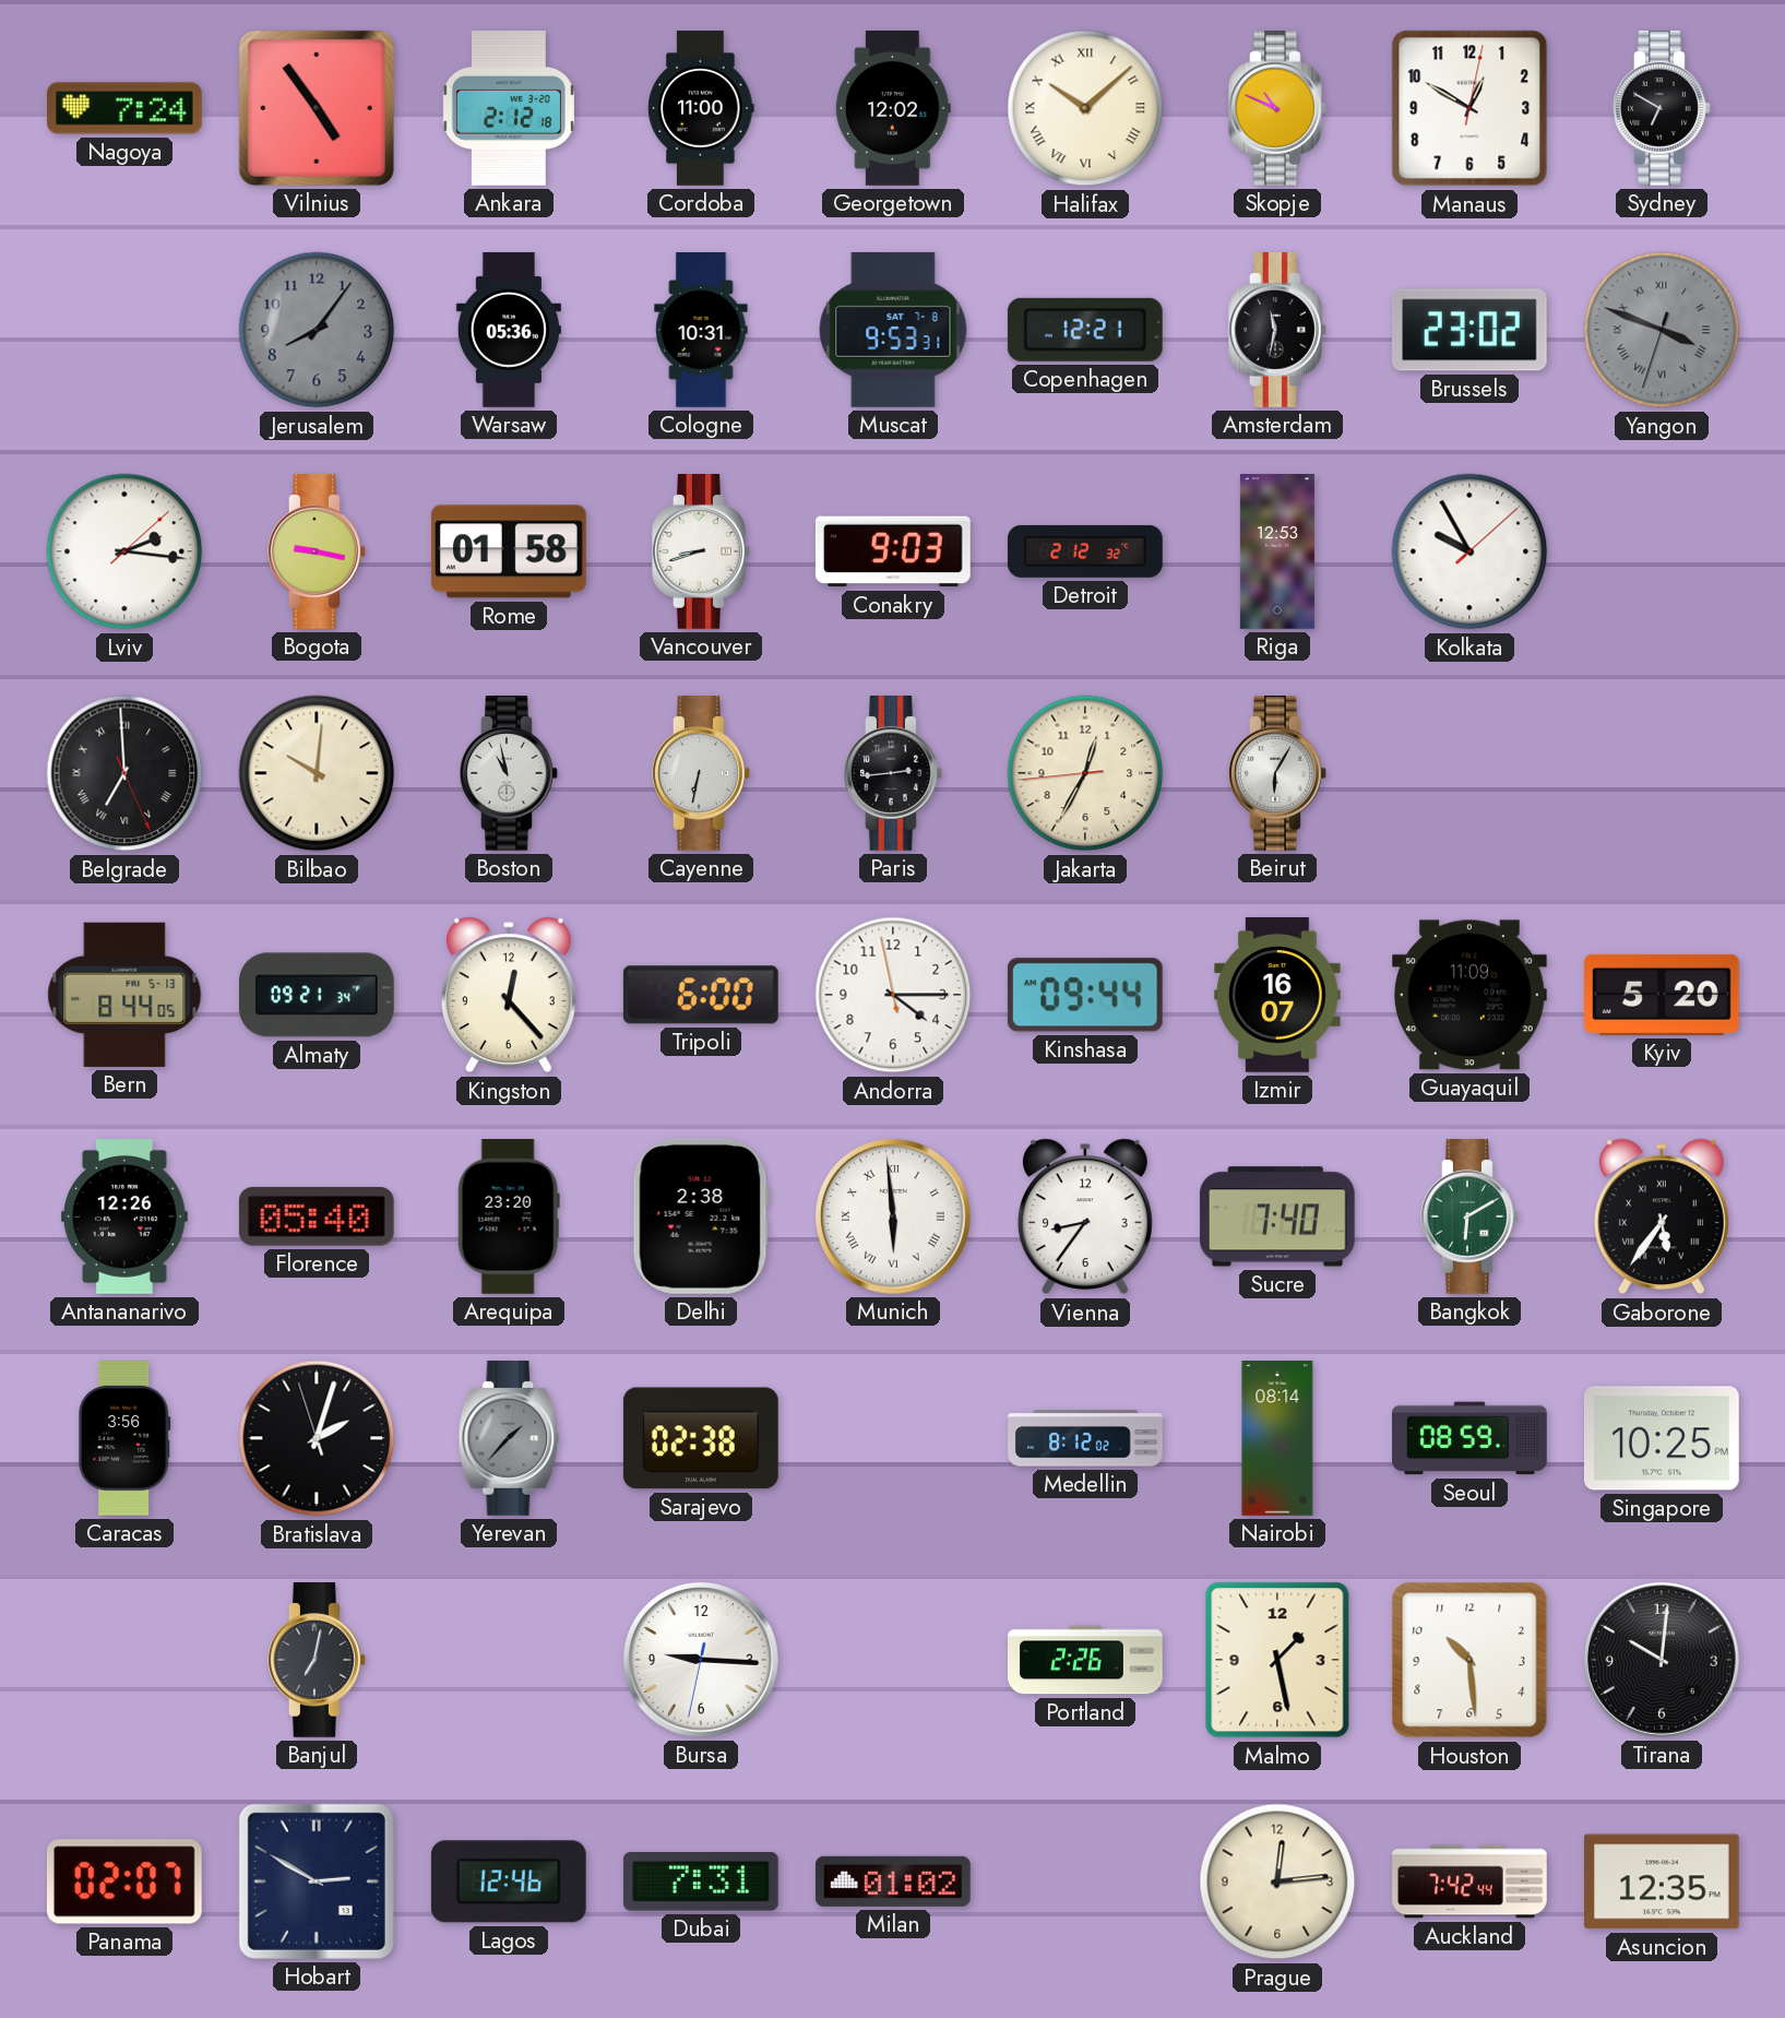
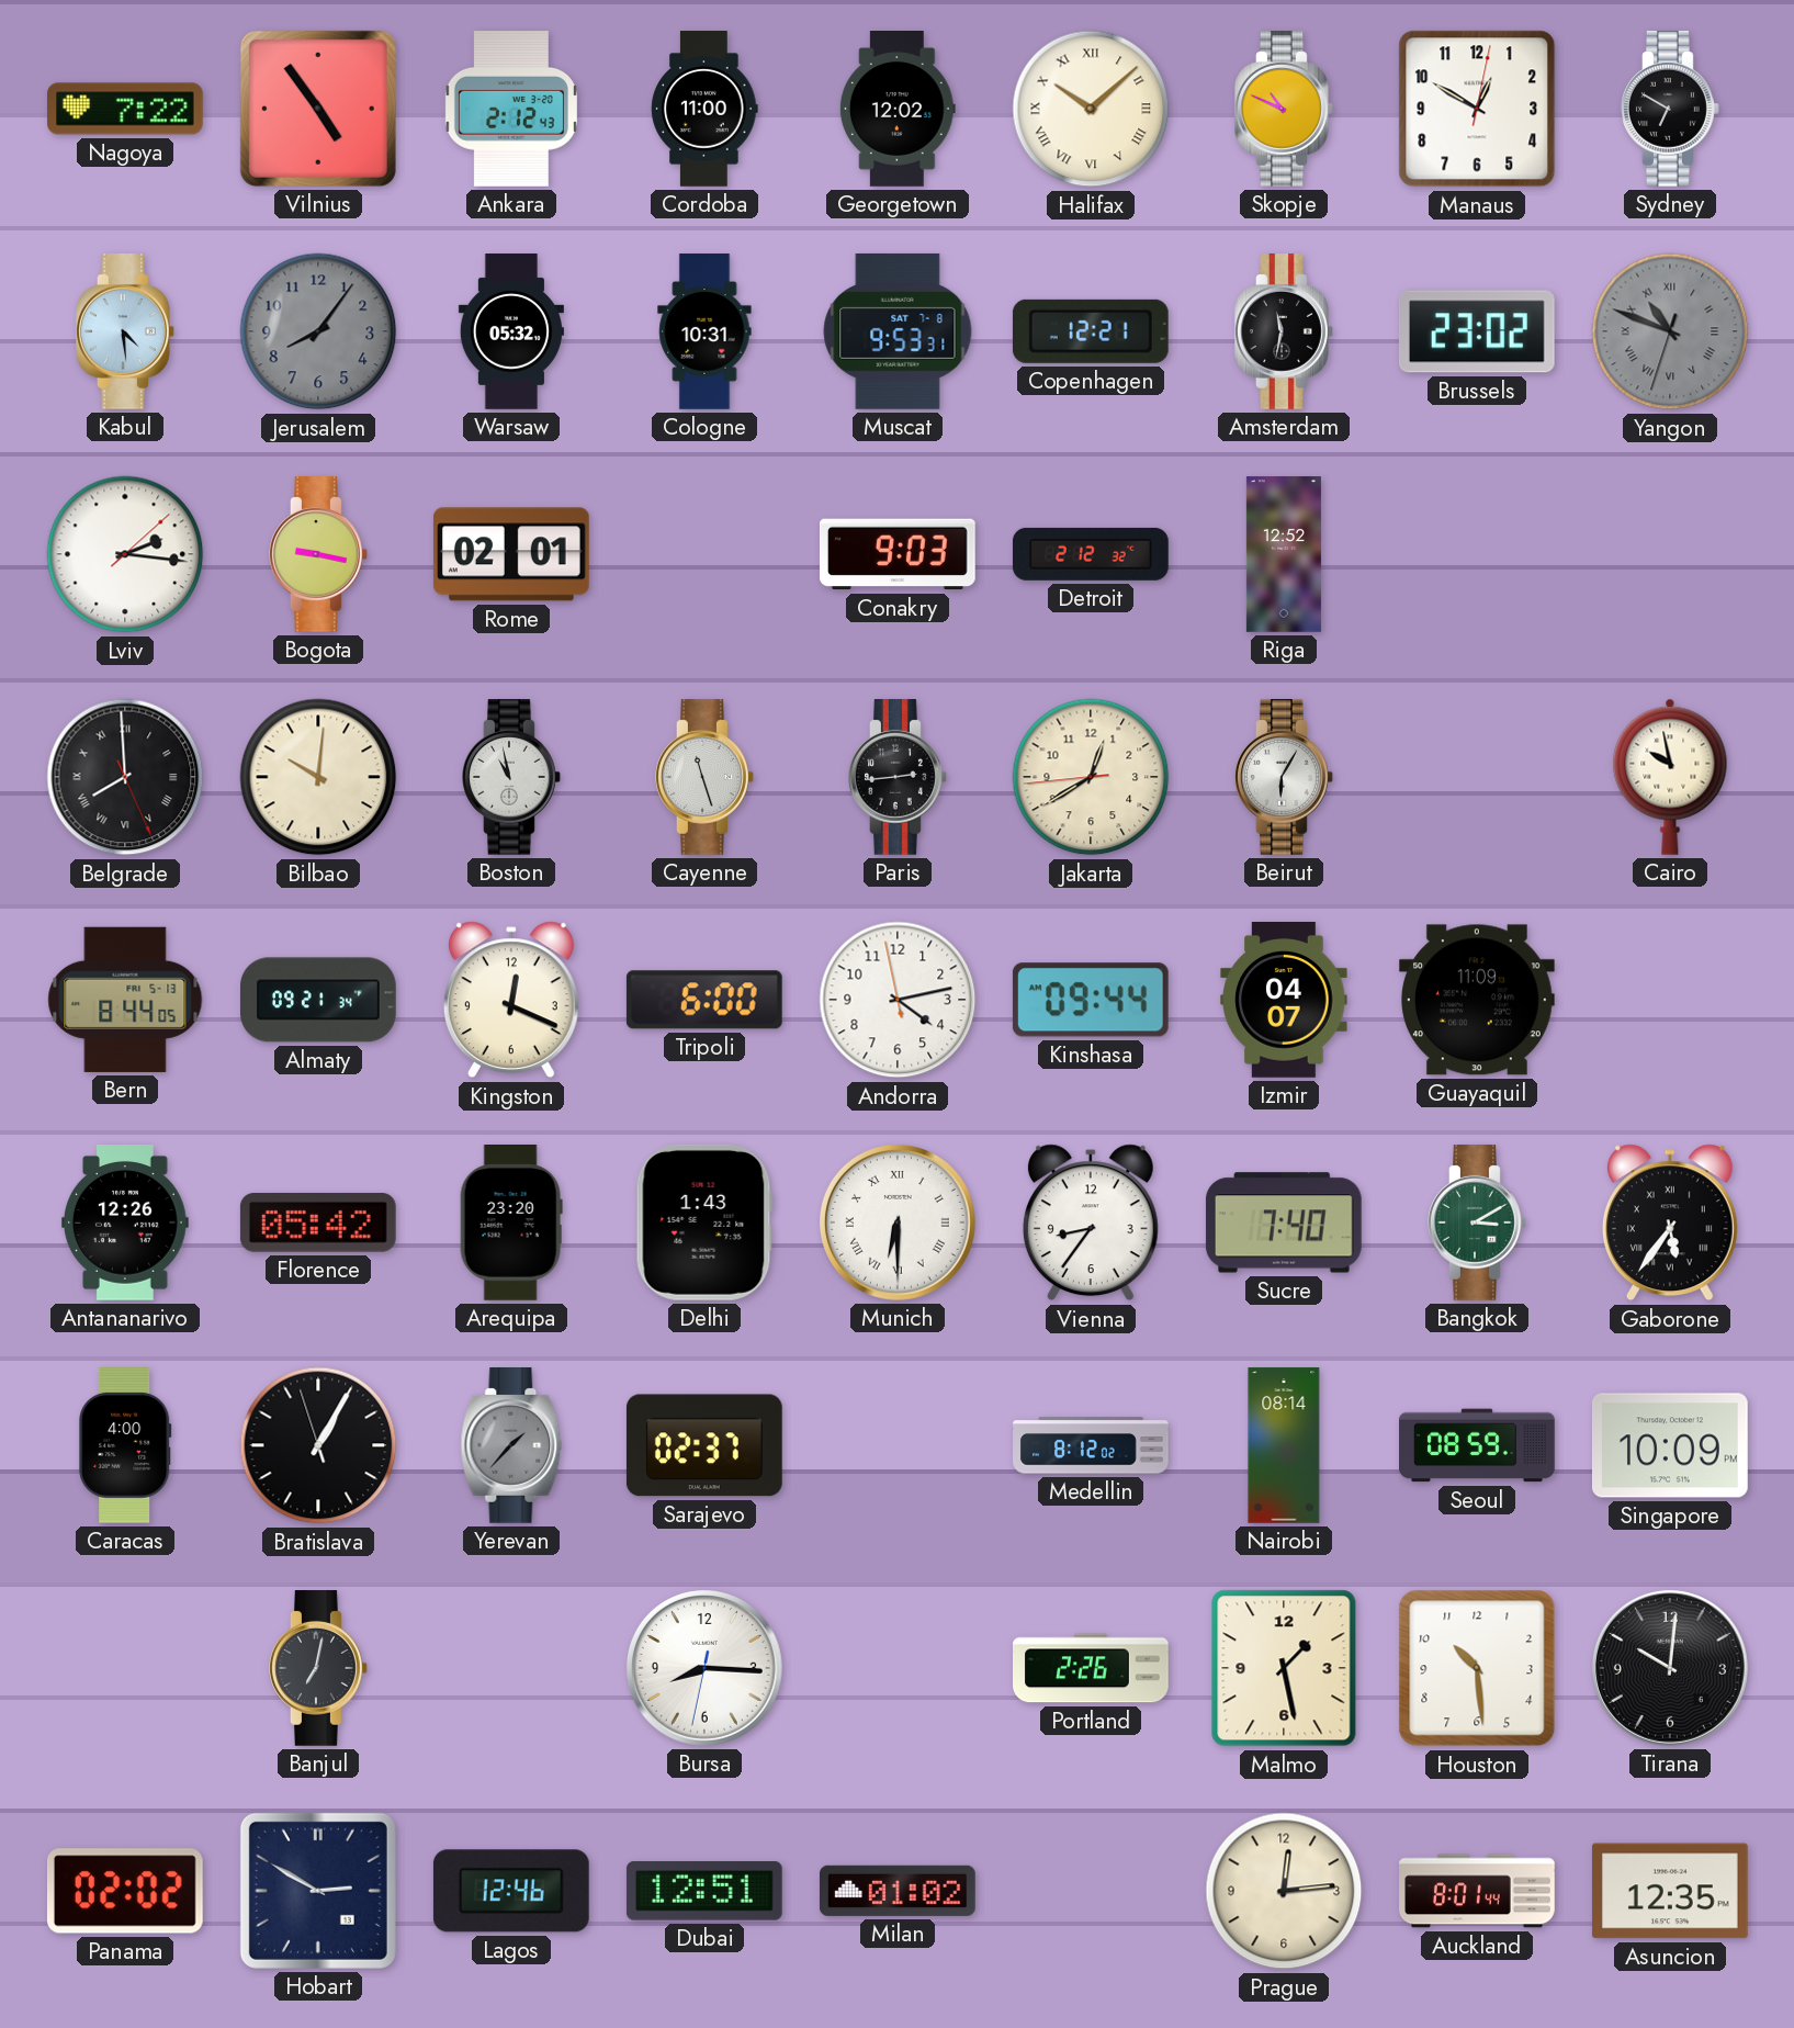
Nagoya: 7:24 -> 7:22 (126, 109)
Ankara: 2:12:18 -> 2:12:43 (511, 110)
Kabul: none -> 4:29 (126, 333)
Warsaw: 05:36 -> 05:32 (511, 331)
Yangon: 3:48 -> 10:48 (1670, 331)
Rome: 01:58 -> 02:01 (511, 554)
Vancouver: 8:42 -> none (702, 553)
Riga: 12:53 -> 12:52 (1284, 554)
Kolkata: 9:55 -> none (1469, 551)
Belgrade: 6:59 -> 7:59 (125, 777)
Cayenne: 6:32 -> 11:27 (706, 778)
Jakarta: 12:34 -> 12:39 (1091, 777)
Cairo: none -> 9:58 (1670, 777)
Kingston: 12:23 -> 12:19 (511, 1000)
Andorra: 4:14 -> 4:12 (898, 1000)
Izmir: 16:07 -> 04:07 (1284, 1001)
Kyiv: 5:20 -> none (1663, 995)
Florence: 05:40 -> 05:42 (318, 1223)
Delhi: 2:38 -> 1:43 (704, 1223)
Munich: 5:59 -> 6:30 (898, 1223)
Bangkok: 6:10 -> 3:10 (1478, 1224)
Caracas: 3:56 -> 4:00 (125, 1446)
Bratislava: 2:02 -> 1:04 (318, 1445)
Sarajevo: 02:38 -> 02:37 (704, 1445)
Singapore: 10:25 -> 10:09 (1671, 1445)
Bursa: 9:15 -> 8:15 (704, 1668)
Panama: 02:07 -> 02:02 (125, 1891)
Dubai: 7:31 -> 12:51 (704, 1892)
Auckland: 7:42 -> 8:01 (1478, 1891)
